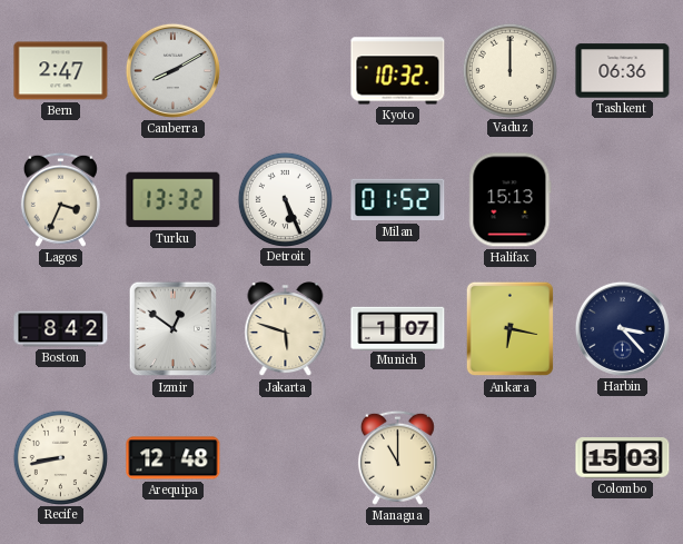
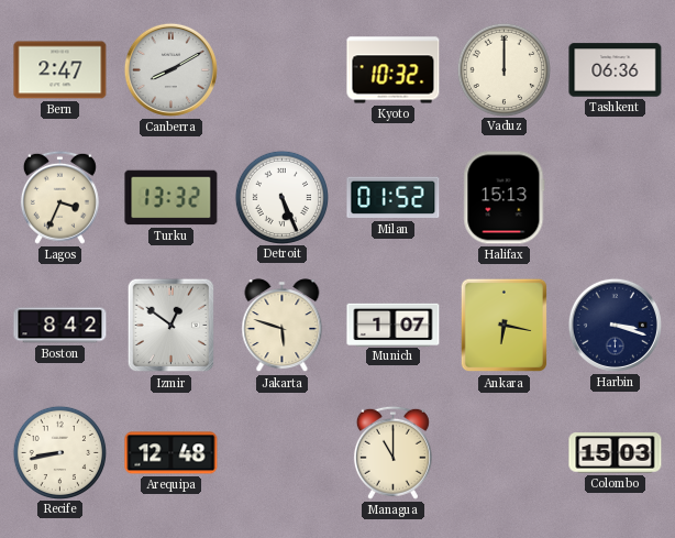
Harbin: 3:23 -> 3:18 (615, 325)
